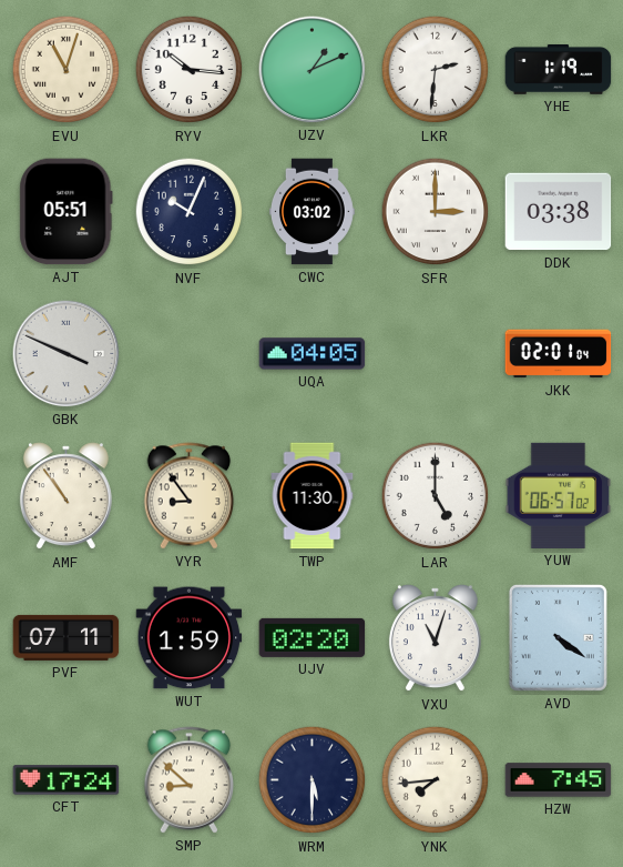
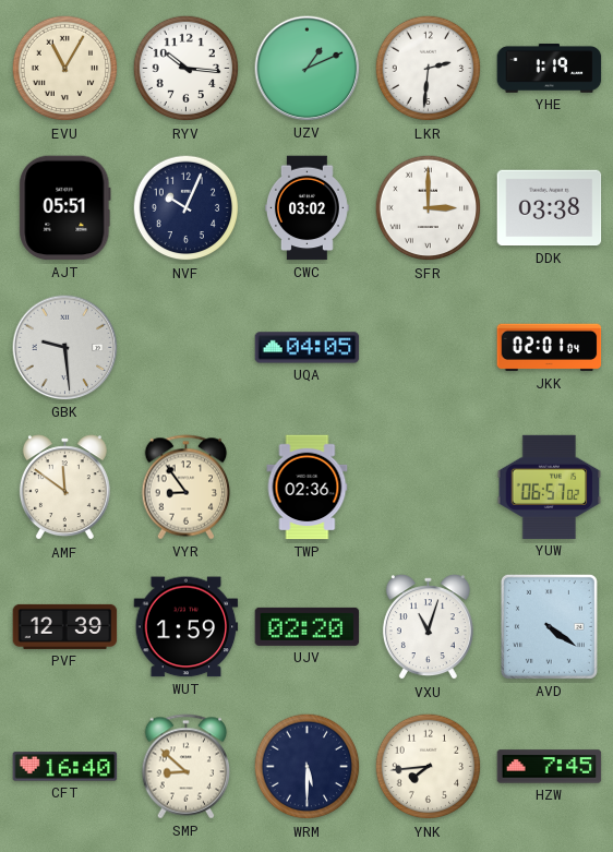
EVU: 11:03 -> 11:05 (65, 69)
GBK: 3:49 -> 9:29 (65, 348)
AMF: 10:54 -> 11:51 (64, 488)
TWP: 11:30 -> 02:36 (308, 488)
LAR: 5:00 -> none (436, 496)
PVF: 07:11 -> 12:39 (65, 626)
CFT: 17:24 -> 16:40 (65, 767)
